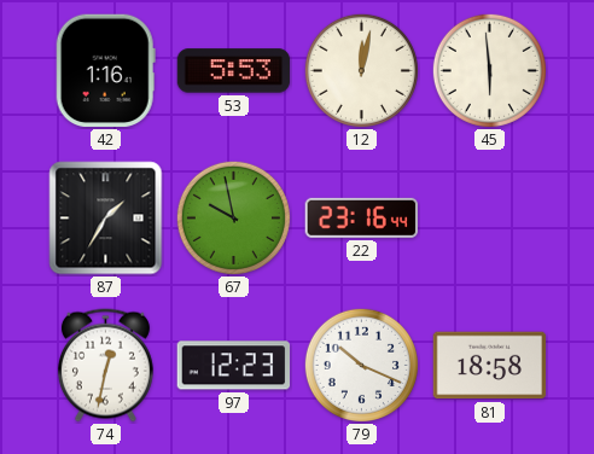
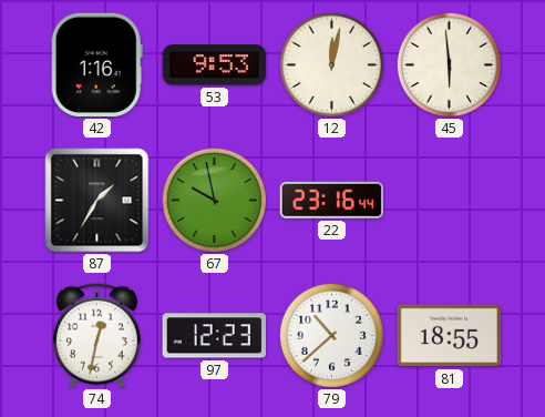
53: 5:53 -> 9:53 (215, 65)
79: 10:19 -> 10:38 (331, 335)
81: 18:58 -> 18:55 (450, 336)
